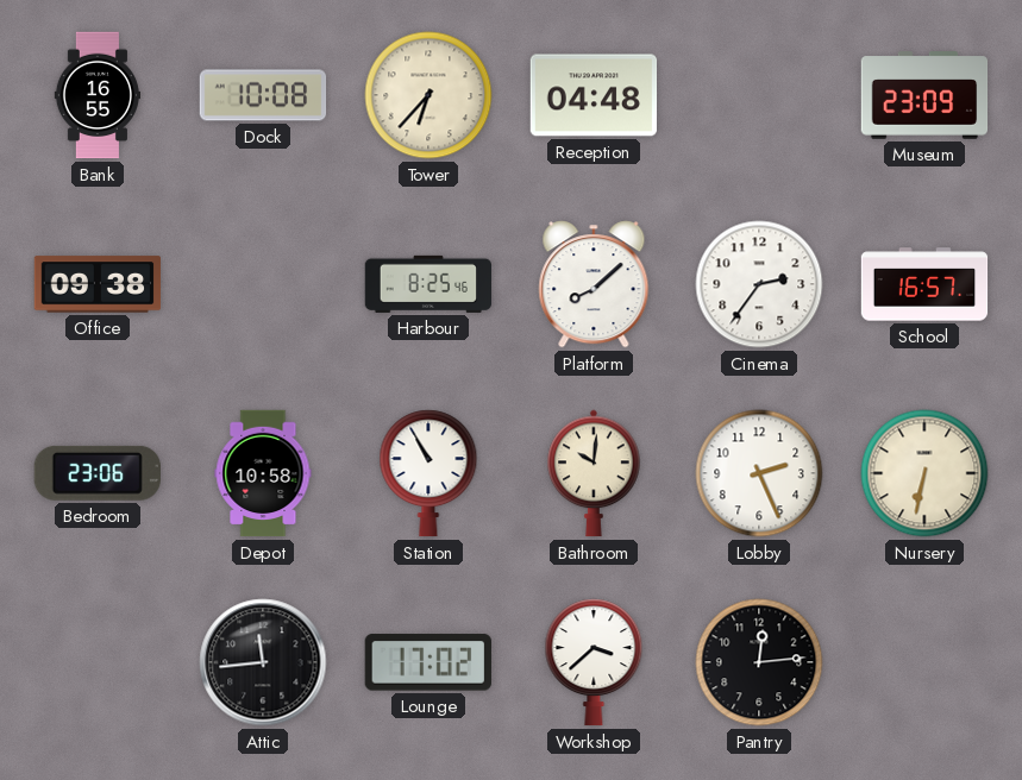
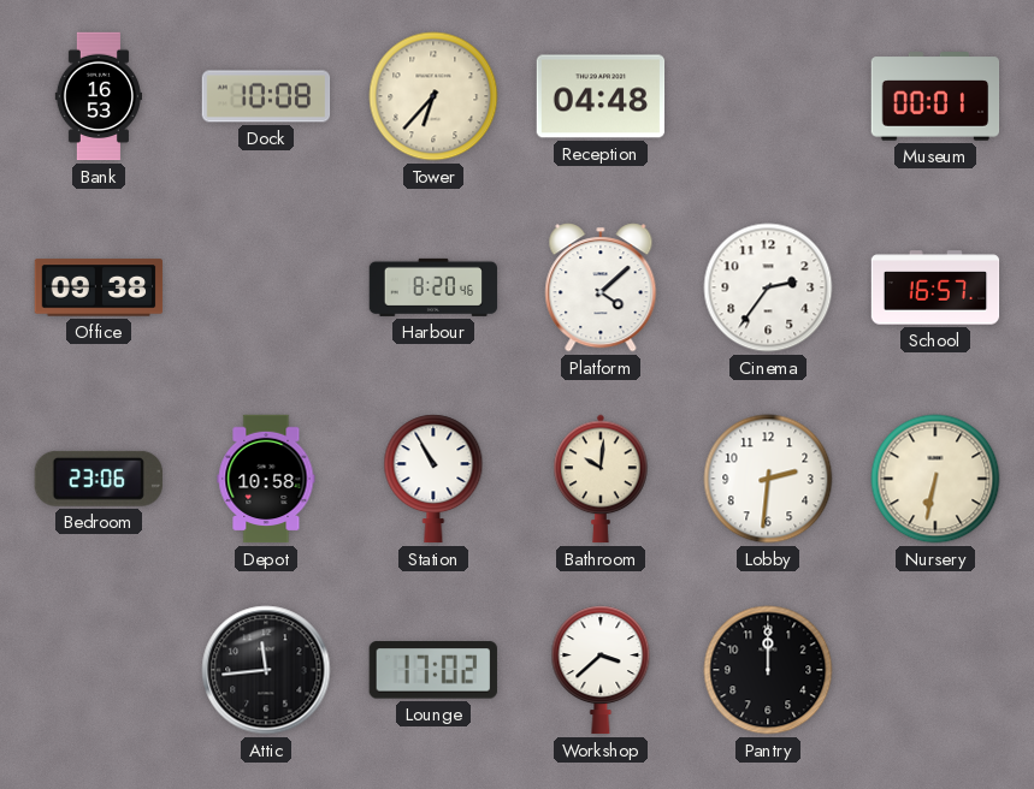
Bank: 16:55 -> 16:53 (98, 96)
Museum: 23:09 -> 00:01 (935, 96)
Harbour: 8:25 -> 8:20 (433, 287)
Platform: 8:08 -> 4:08 (601, 287)
Lobby: 2:26 -> 2:31 (768, 479)
Pantry: 12:14 -> 12:00 (768, 670)
